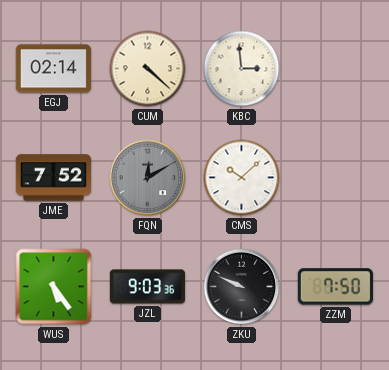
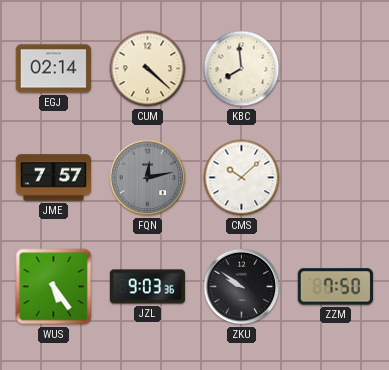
KBC: 2:59 -> 7:59 (242, 69)
JME: 7:52 -> 7:57 (53, 178)
FQN: 12:10 -> 12:13 (148, 178)
ZKU: 9:49 -> 9:51 (242, 287)
